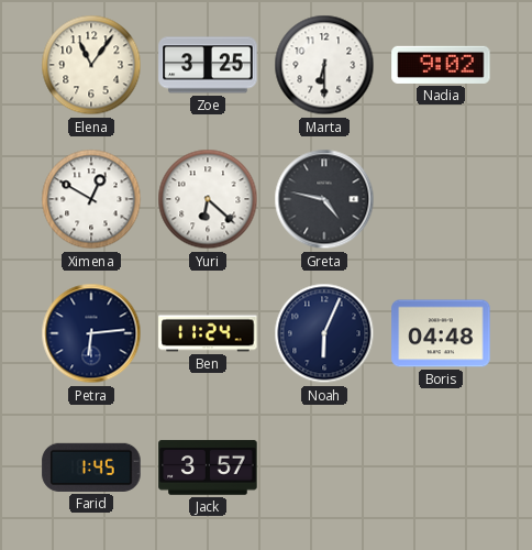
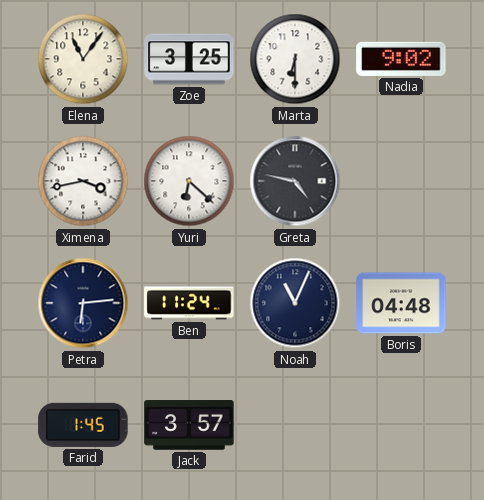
Ximena: 12:50 -> 3:43 (83, 181)
Noah: 6:04 -> 11:04 (295, 303)
